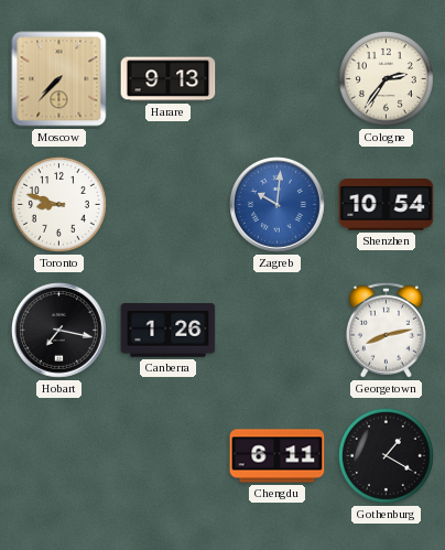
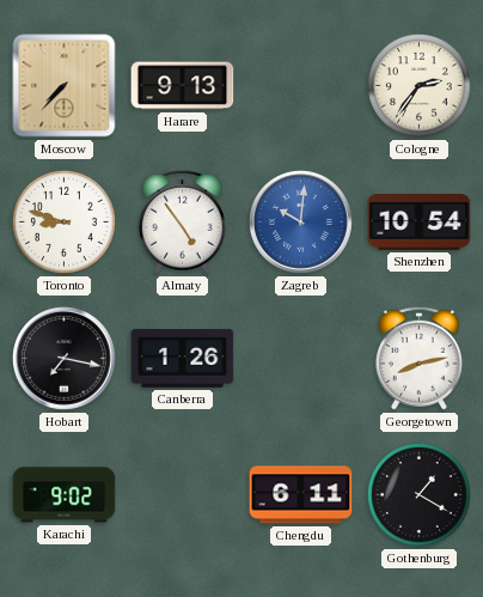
Almaty: none -> 4:54 (182, 221)
Karachi: none -> 9:02 (65, 495)
